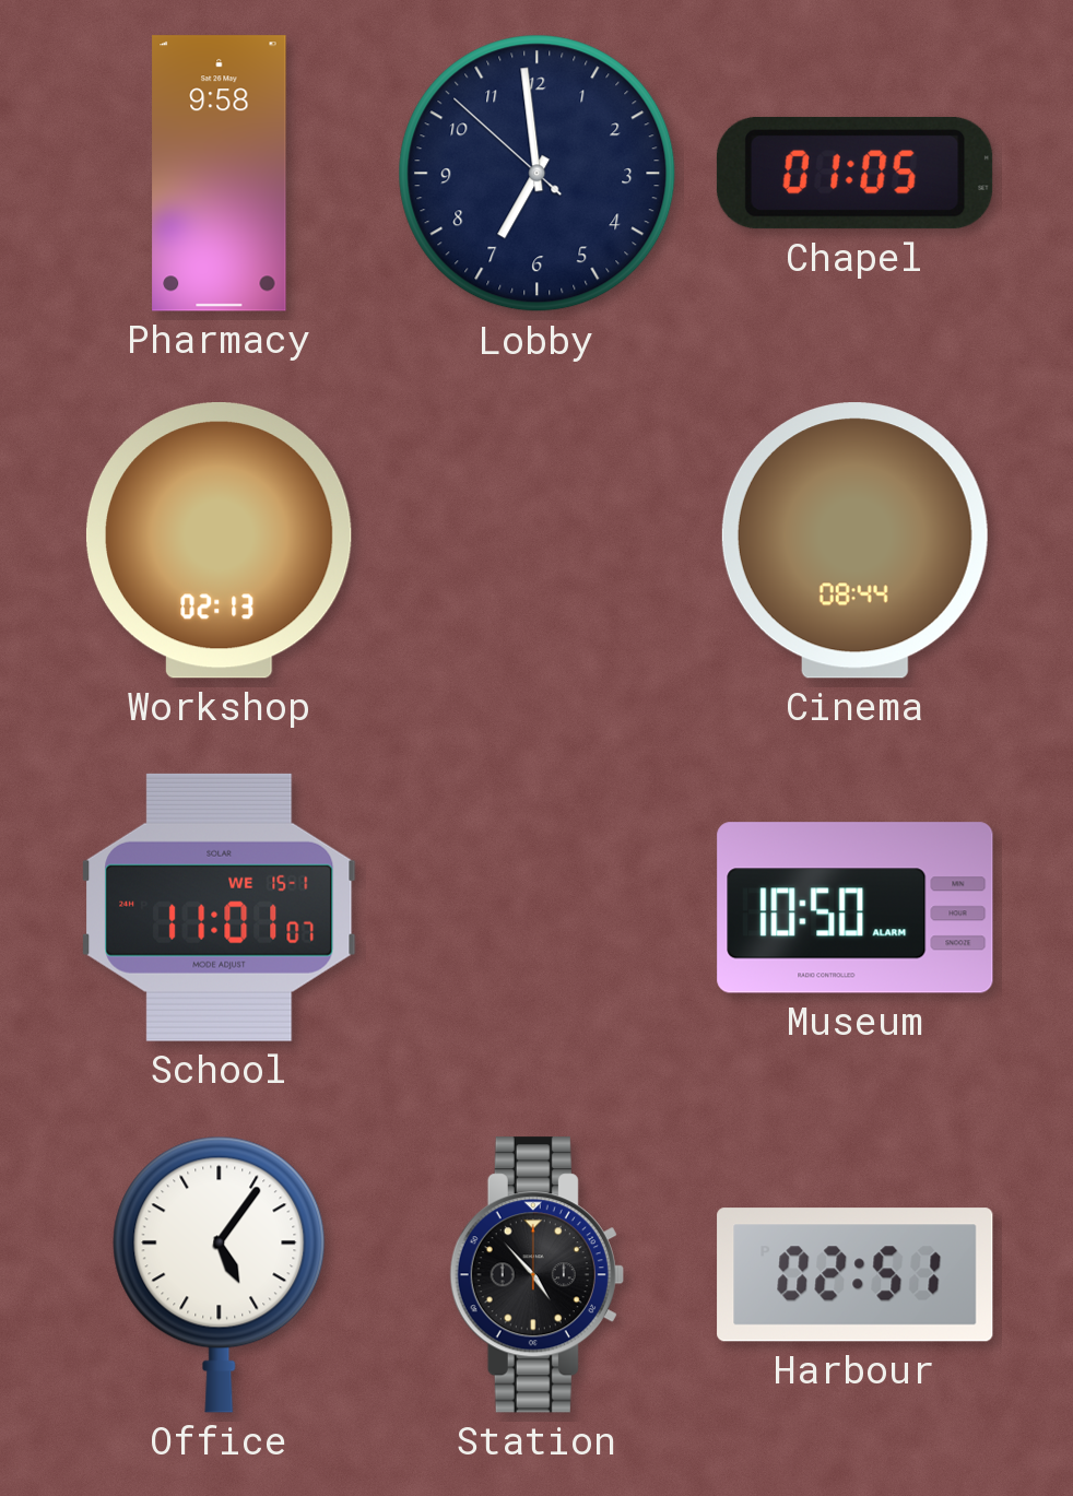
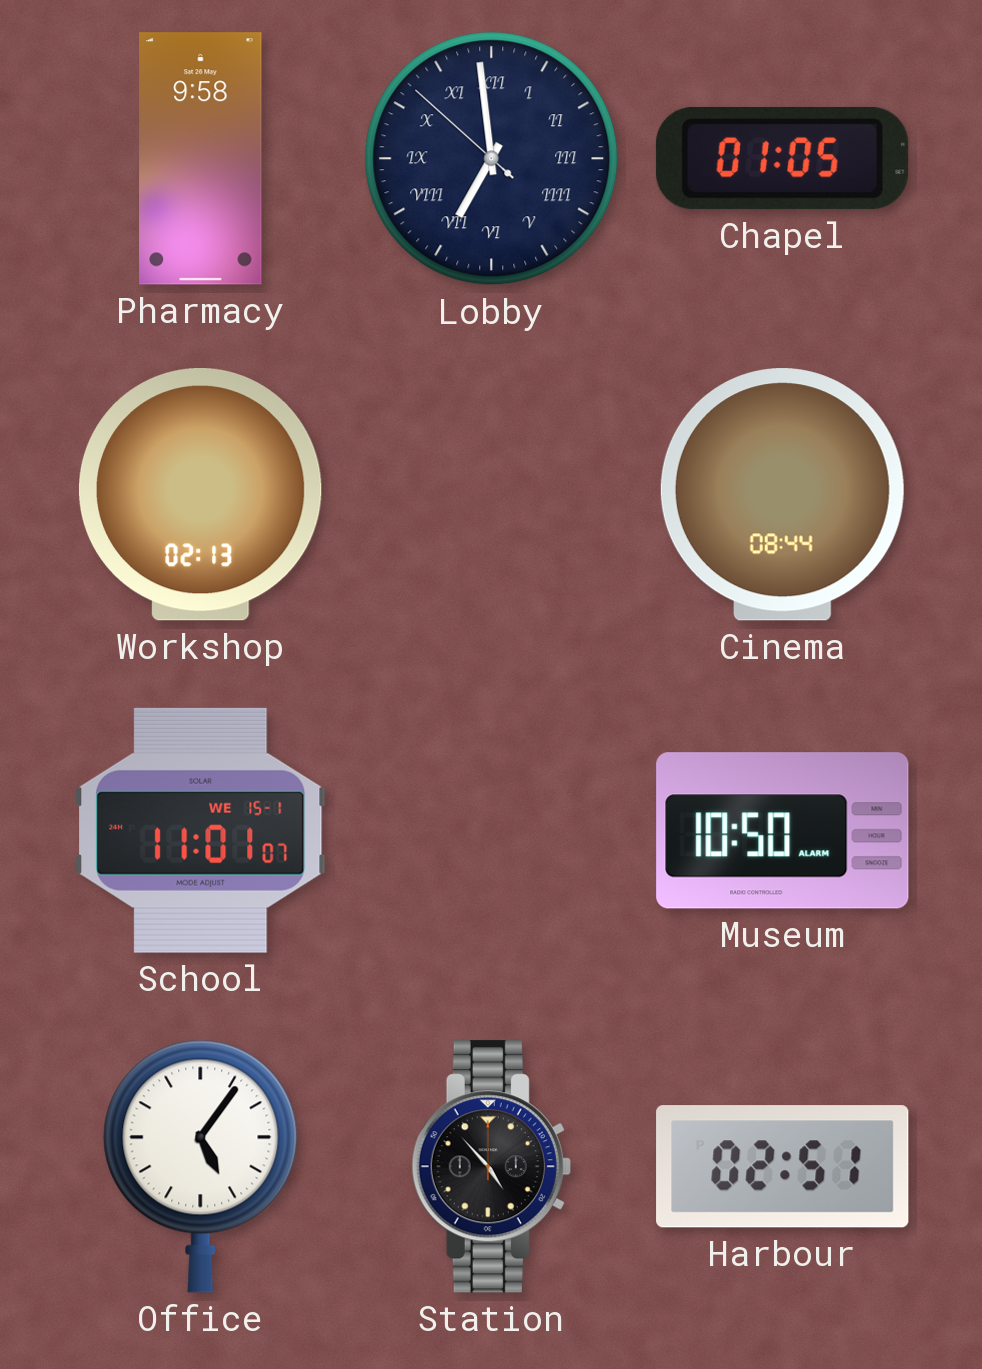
Lobby numerals: Arabic -> Roman (492, 159)
